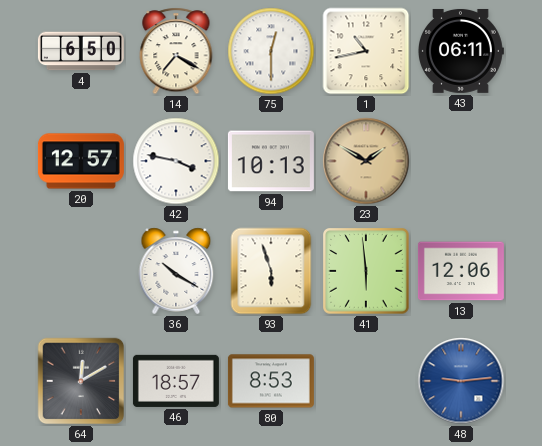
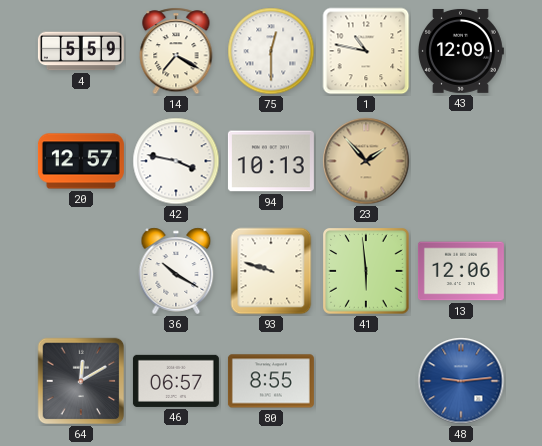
4: 6:50 -> 5:59 (81, 51)
1: 10:43 -> 10:47 (366, 51)
43: 06:11 -> 12:09 (461, 51)
23: 1:50 -> 1:53 (366, 161)
93: 5:57 -> 9:48 (271, 271)
46: 18:57 -> 06:57 (176, 381)
80: 8:53 -> 8:55 (271, 381)
